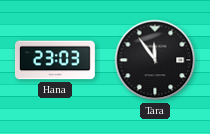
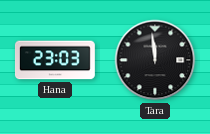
Tara: 11:54 -> 11:59 (155, 60)
